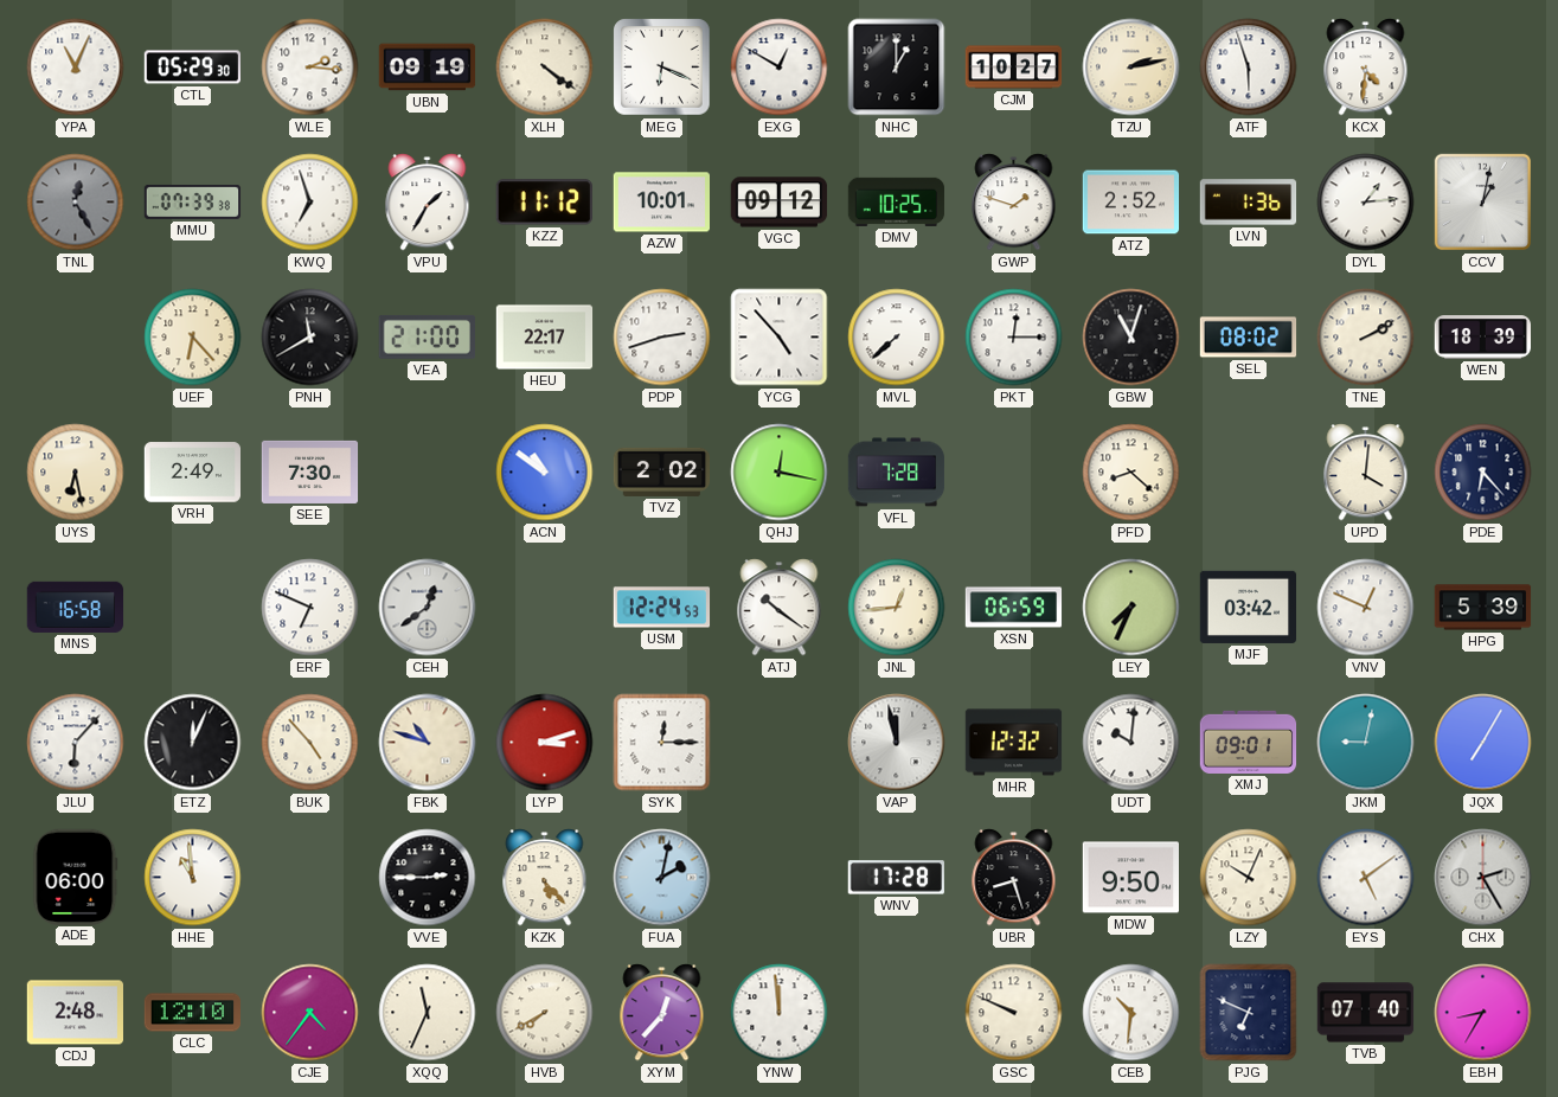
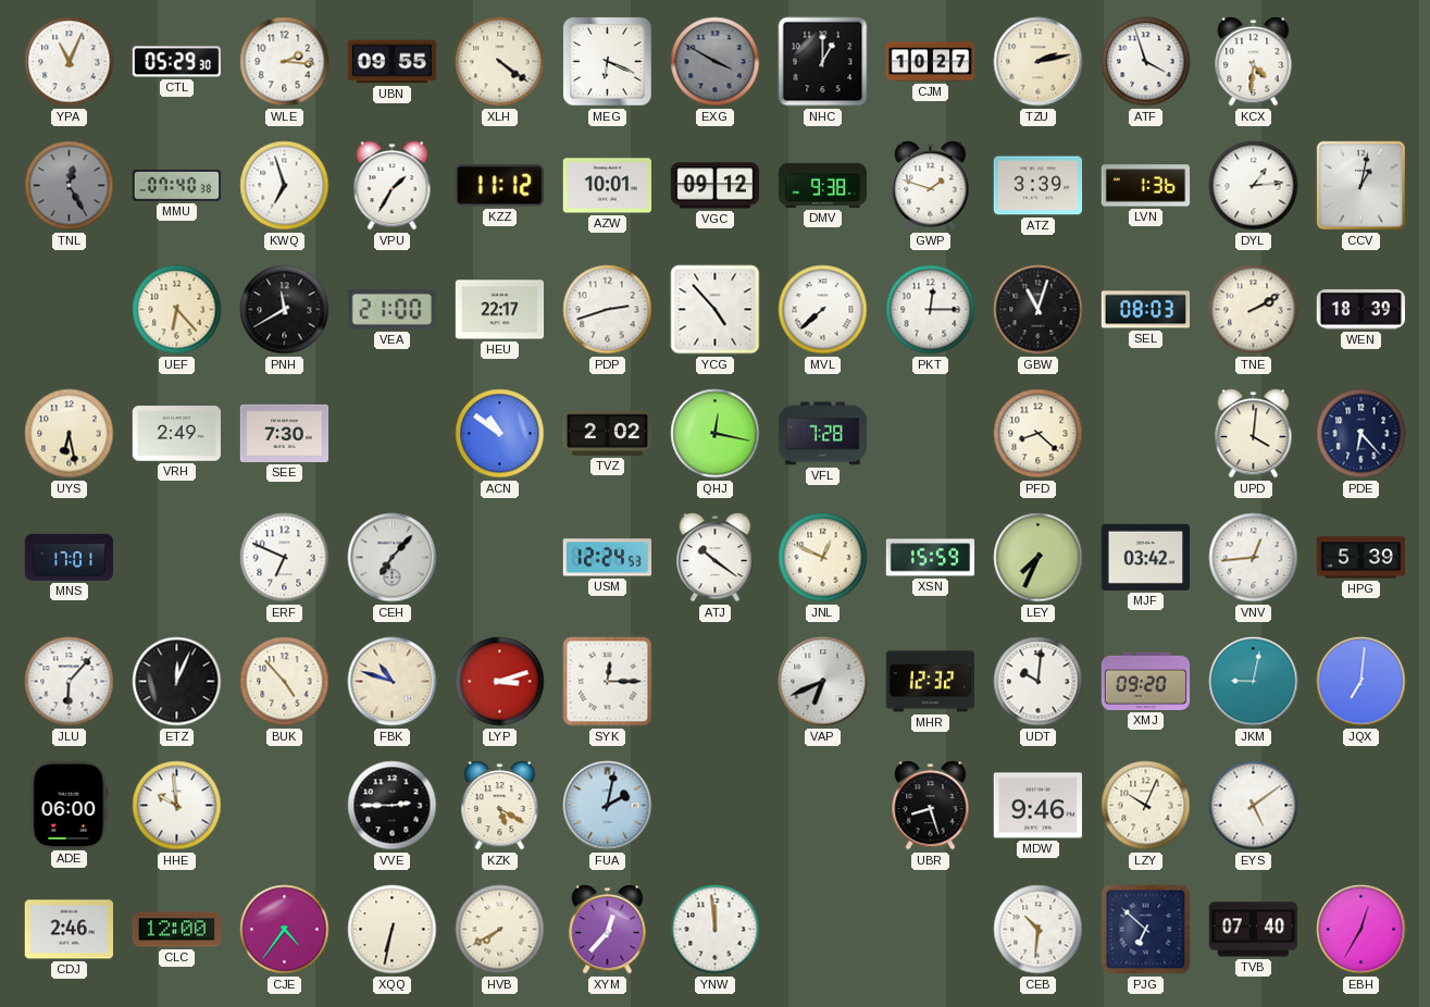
UBN: 09:19 -> 09:55 (393, 62)
EXG: 12:50 -> 3:50 (716, 62)
EXG dial: white -> grey (716, 62)
ATF: 5:57 -> 3:57 (1146, 62)
MMU: 07:39 -> 07:40 (177, 185)
DMV: 10:25 -> 9:38 (823, 185)
ATZ: 2:52 -> 3:39 (1039, 186)
SEL: 08:02 -> 08:03 (1146, 310)
MNS: 16:58 -> 17:01 (70, 557)
CEH: 12:39 -> 7:07 (393, 558)
JNL: 12:44 -> 12:49 (823, 558)
XSN: 06:59 -> 15:59 (931, 558)
VNV: 12:49 -> 12:44 (1254, 558)
VAP: 11:58 -> 6:41 (823, 682)
XMJ: 09:01 -> 09:20 (1146, 681)
JQX: 7:05 -> 7:01 (1361, 682)
HHE: 10:59 -> 9:59 (177, 806)
KZK: 5:23 -> 5:20 (500, 806)
WNV: 17:28 -> none (896, 878)
MDW: 9:50 -> 9:46 (1037, 806)
CHX: 2:25 -> none (1483, 878)
CDJ: 2:48 -> 2:46 (69, 930)
CLC: 12:10 -> 12:00 (176, 930)
XQQ: 11:34 -> 6:32 (393, 930)
GSC: 9:49 -> none (1014, 1013)
PJG: 6:49 -> 6:52 (1146, 930)
EBH: 8:35 -> 12:35 (1361, 930)
